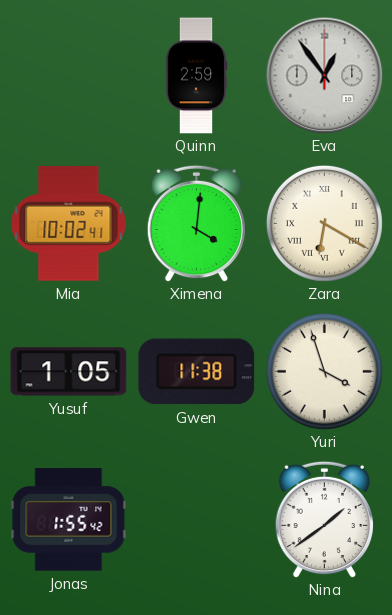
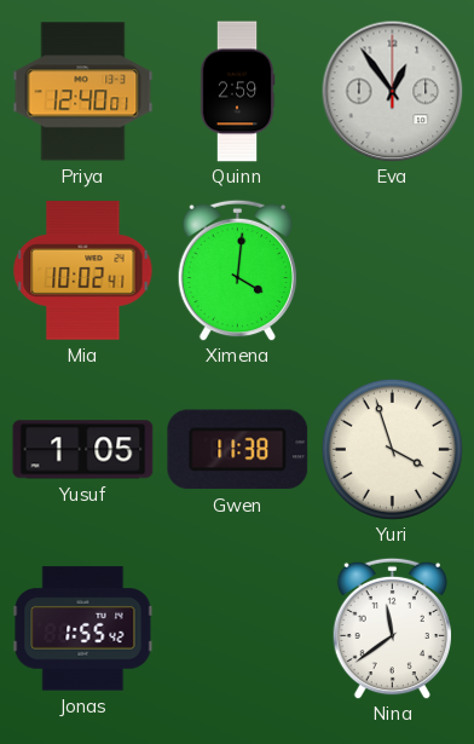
Priya: none -> 12:40 (83, 92)
Zara: 6:20 -> none (324, 223)
Nina: 1:39 -> 11:39 (392, 628)
